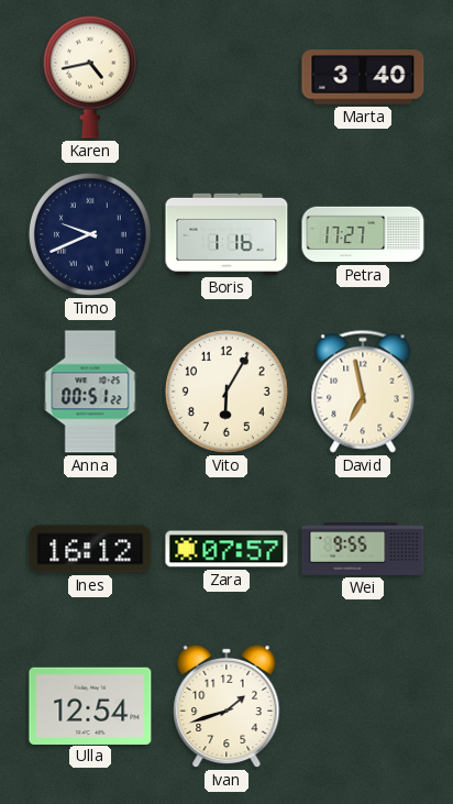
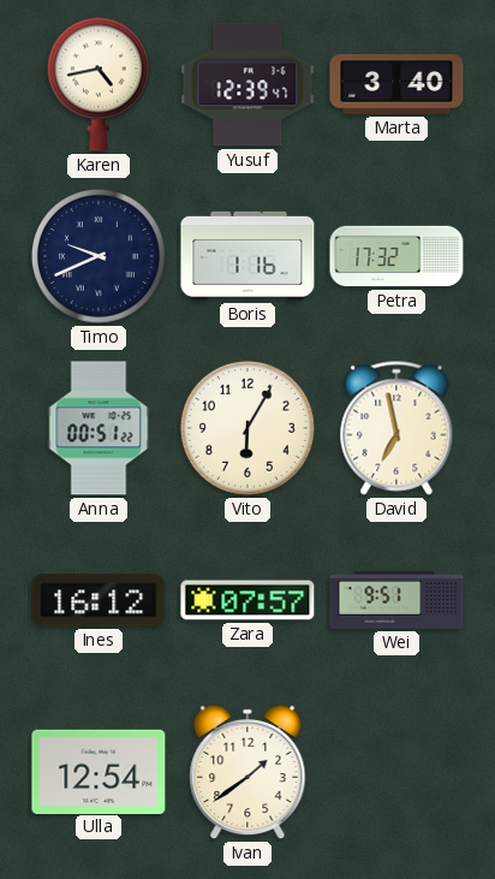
Yusuf: none -> 12:39 (247, 84)
Petra: 17:27 -> 17:32 (396, 256)
Wei: 9:55 -> 9:51 (396, 600)
Ivan: 1:42 -> 1:39 (247, 772)
